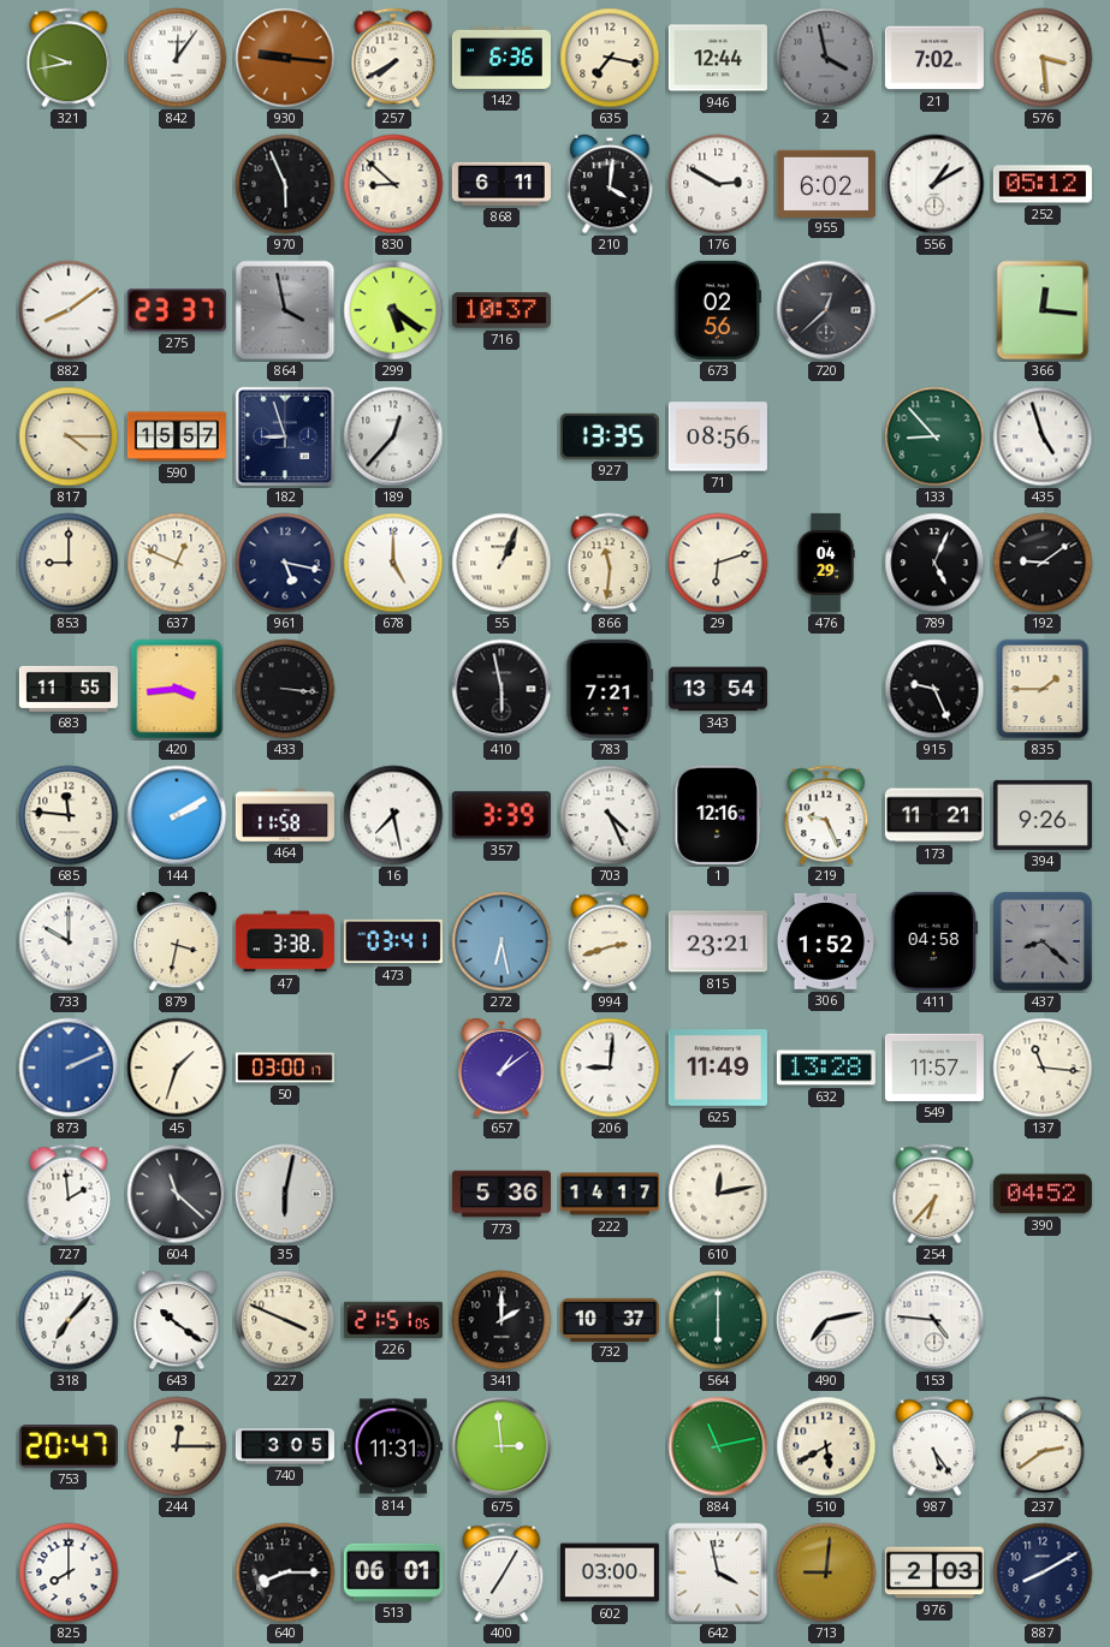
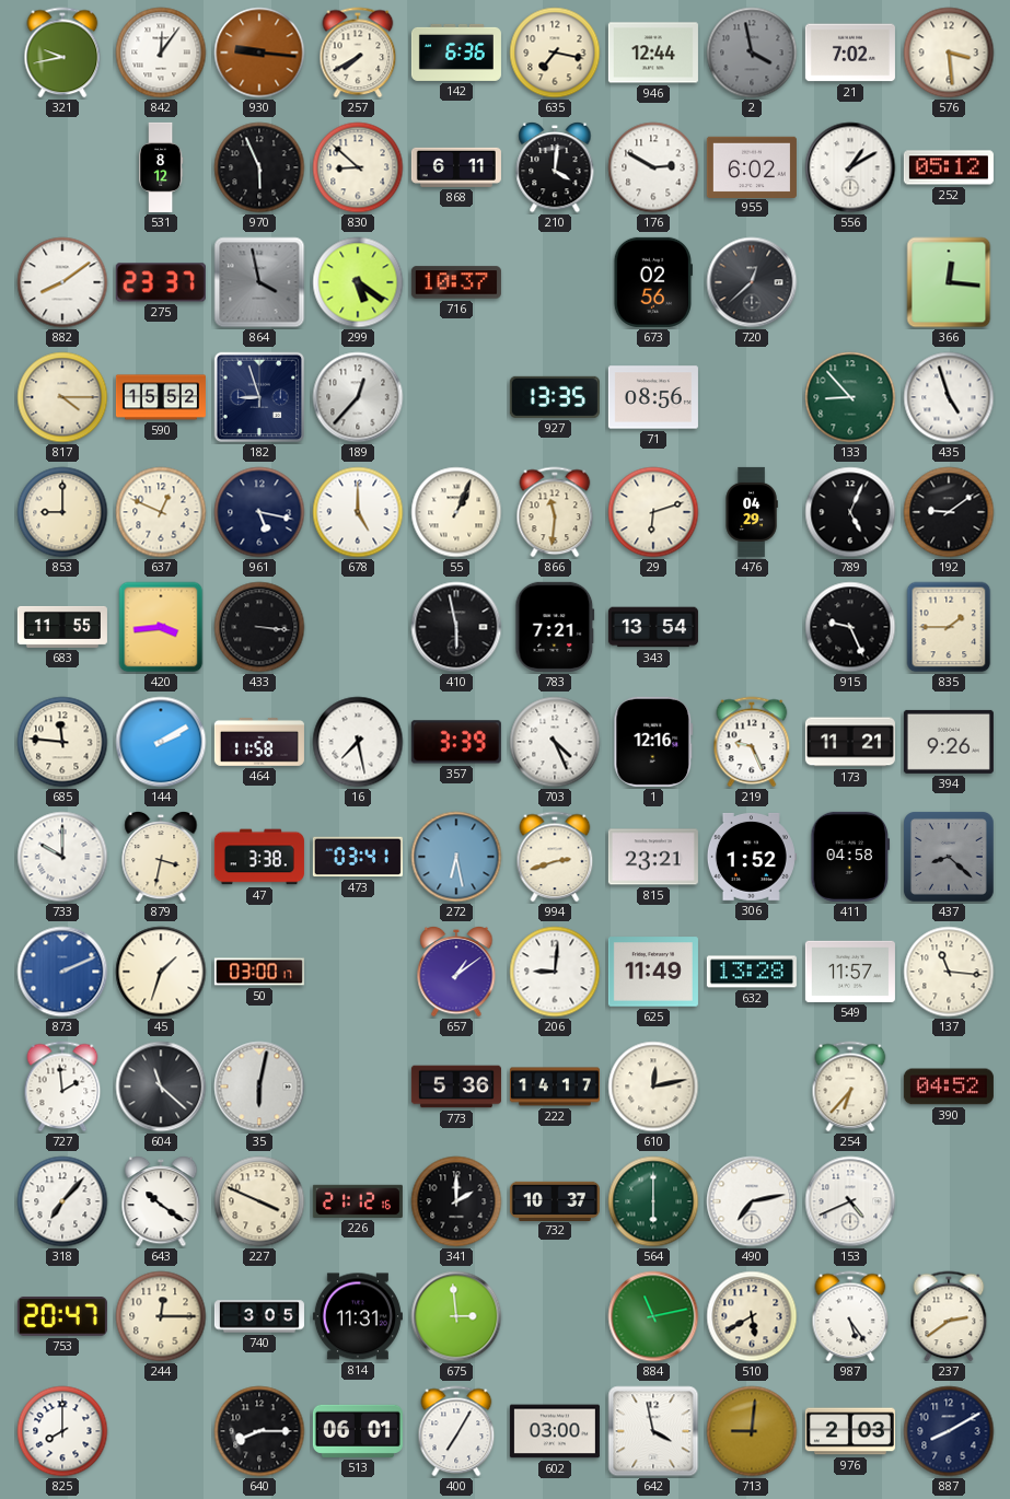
531: none -> 8:12 (161, 167)
590: 15:57 -> 15:52 (161, 397)
226: 21:51 -> 21:12 (358, 1201)
153: 4:46 -> 4:41 (850, 1201)
